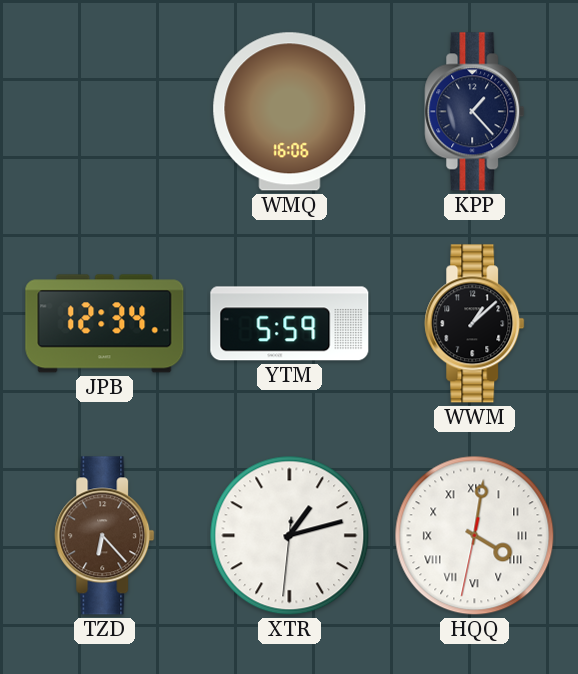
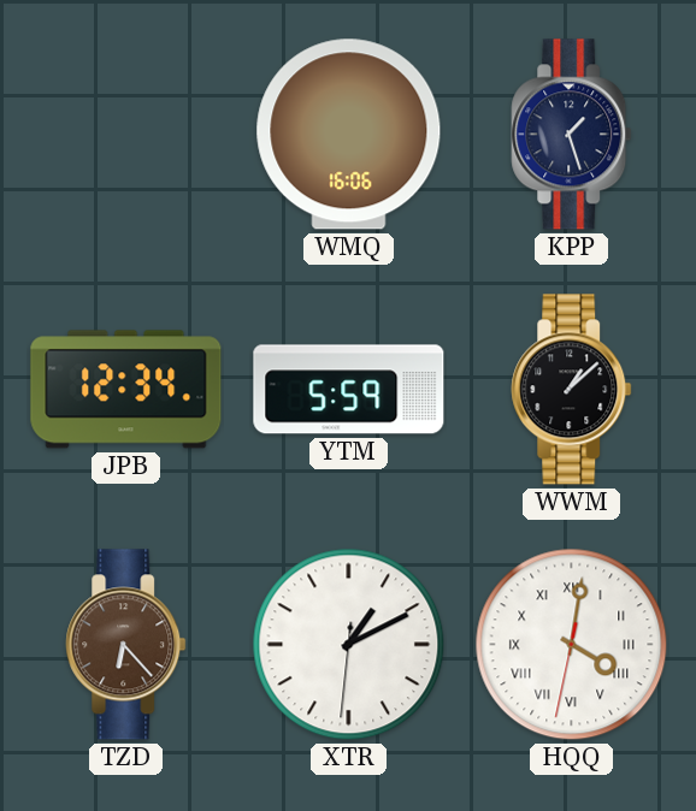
KPP: 1:23 -> 1:27 (572, 135)
XTR: 1:12 -> 1:10 (349, 645)
